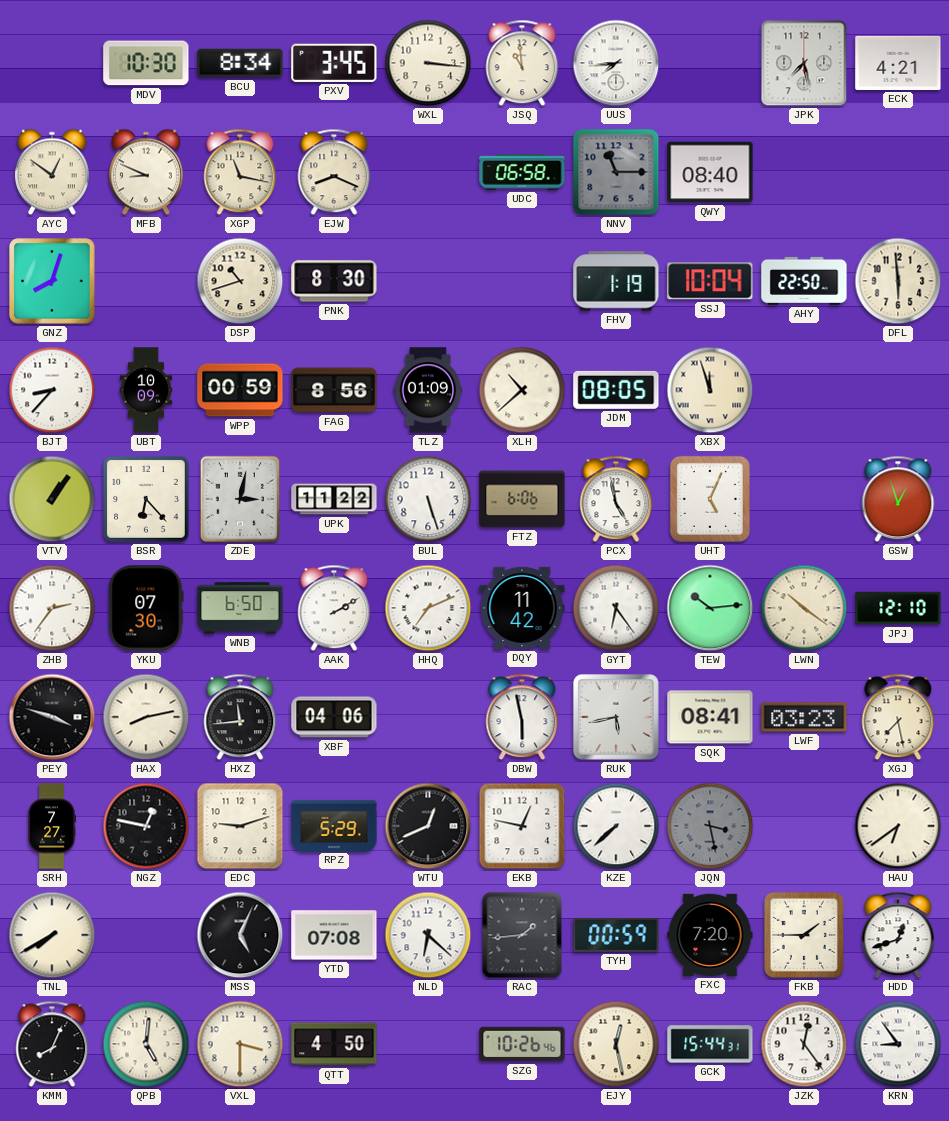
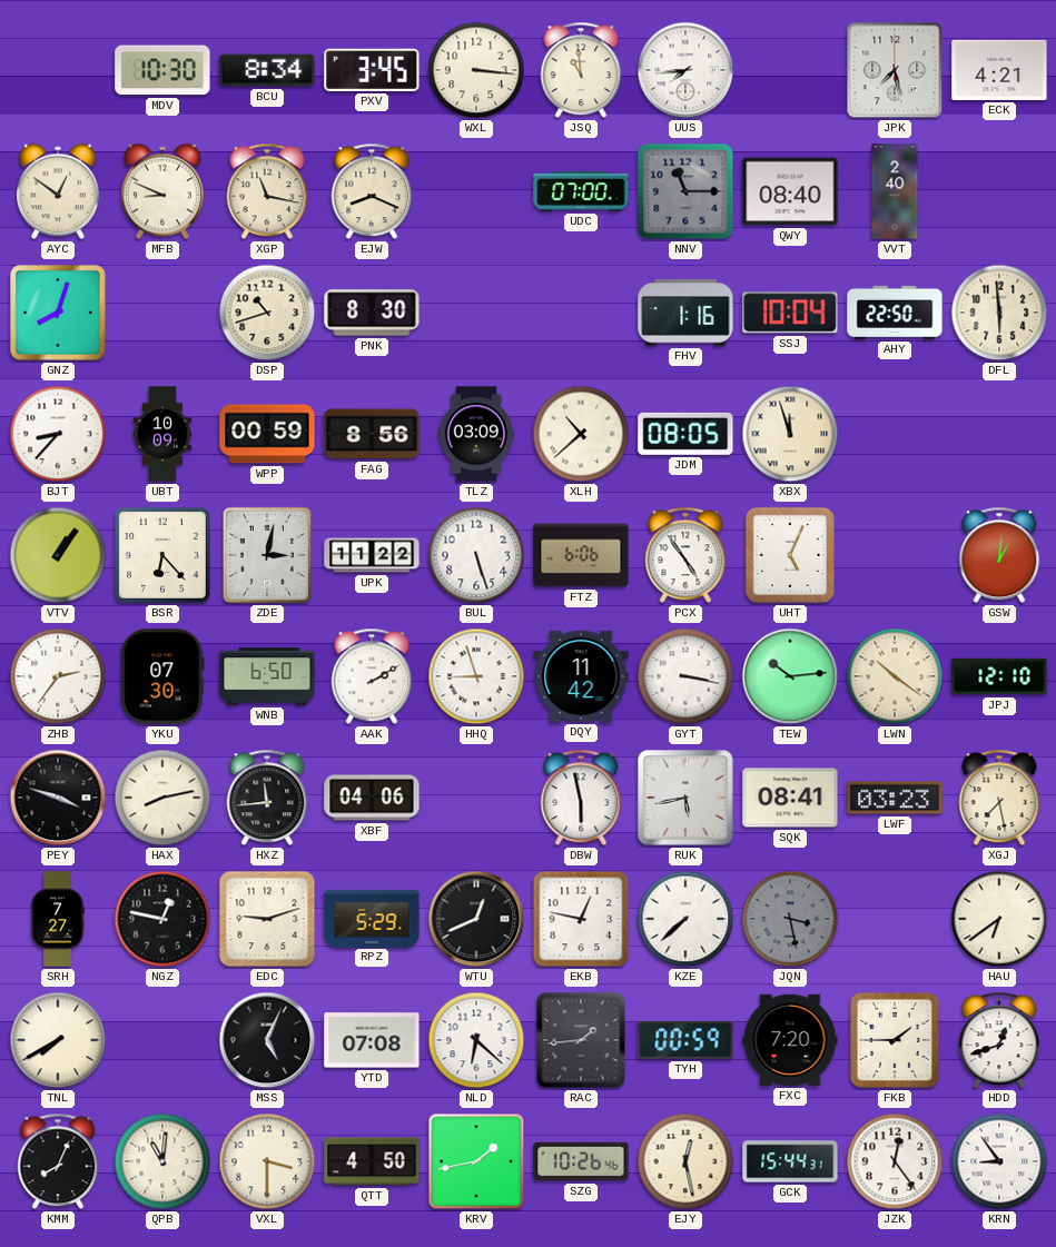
UDC: 06:58 -> 07:00 (581, 191)
VVT: none -> 2:40 (895, 191)
FHV: 1:19 -> 1:16 (685, 313)
TLZ: 01:09 -> 03:09 (476, 434)
PCX: 4:58 -> 4:54 (685, 555)
GSW: 12:57 -> 1:01 (999, 555)
HHQ: 7:11 -> 8:57 (476, 676)
GYT: 6:24 -> 3:17 (685, 676)
QPB: 5:01 -> 11:01 (162, 1161)
KRV: none -> 1:43 (476, 1161)
